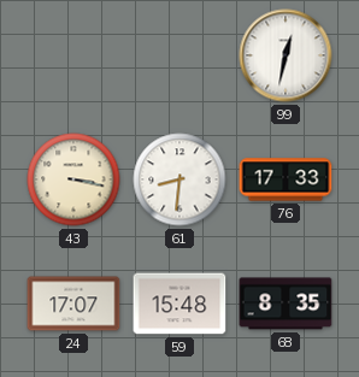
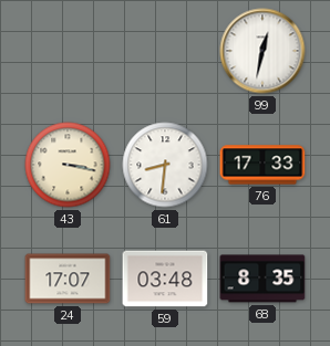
59: 15:48 -> 03:48 (165, 279)
